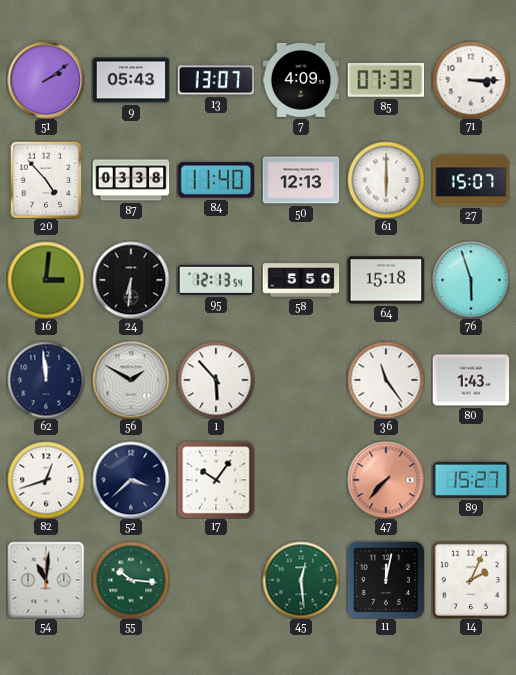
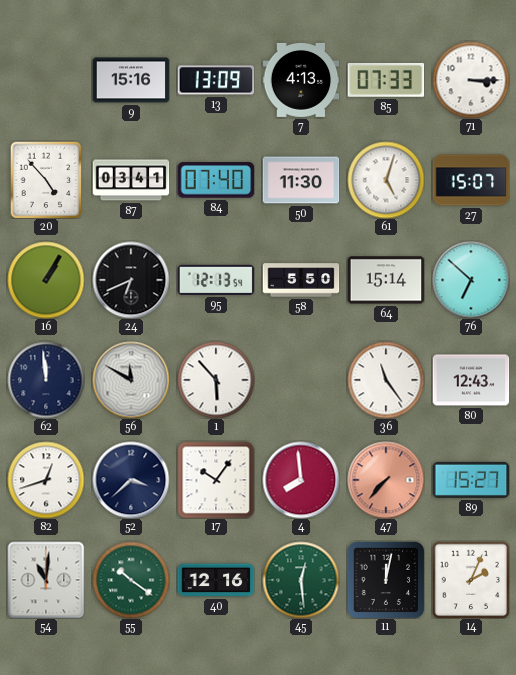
51: 2:09 -> none (46, 80)
9: 05:43 -> 15:16 (131, 80)
13: 13:07 -> 13:09 (216, 80)
7: 4:09 -> 4:13 (301, 80)
87: 03:38 -> 03:41 (131, 180)
84: 11:40 -> 07:40 (216, 180)
50: 12:13 -> 11:30 (301, 180)
61: 6:00 -> 5:03 (386, 180)
16: 3:01 -> 1:05 (46, 280)
24: 6:31 -> 6:41 (131, 280)
64: 15:18 -> 15:14 (386, 280)
76: 5:57 -> 6:52 (471, 280)
56: 1:50 -> 11:50 (131, 380)
80: 1:43 -> 12:43 (471, 380)
4: none -> 7:59 (301, 480)
55: 10:16 -> 10:21 (131, 580)
40: none -> 12:16 (216, 580)
